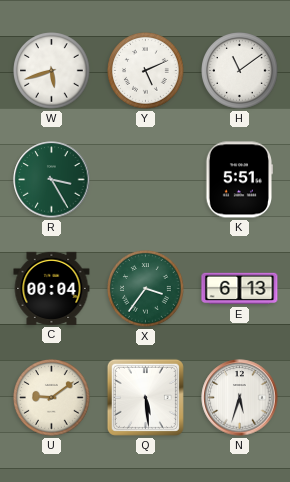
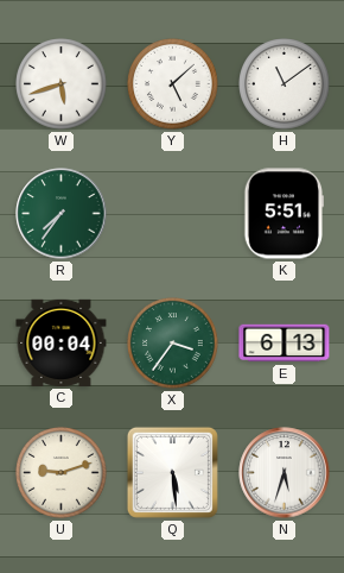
Y: 5:11 -> 5:08 (173, 84)
R: 3:25 -> 7:36 (62, 214)
U: 9:09 -> 9:12 (62, 473)
